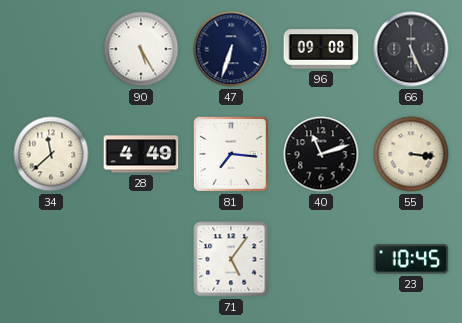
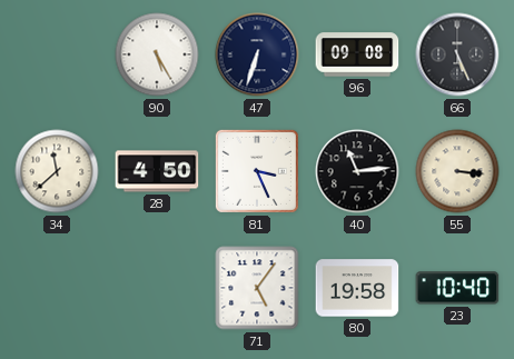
28: 4:49 -> 4:50 (157, 171)
81: 7:16 -> 3:26 (257, 171)
40: 11:12 -> 11:14 (357, 171)
80: none -> 19:58 (357, 288)
23: 10:45 -> 10:40 (457, 288)
